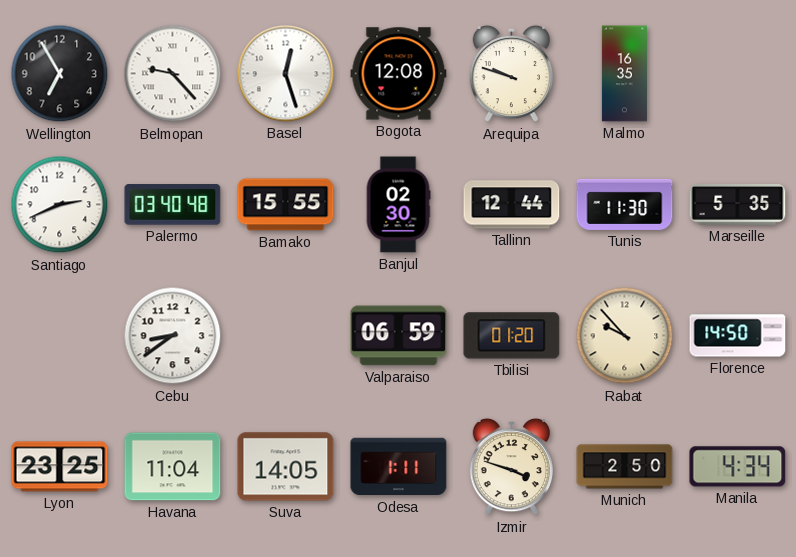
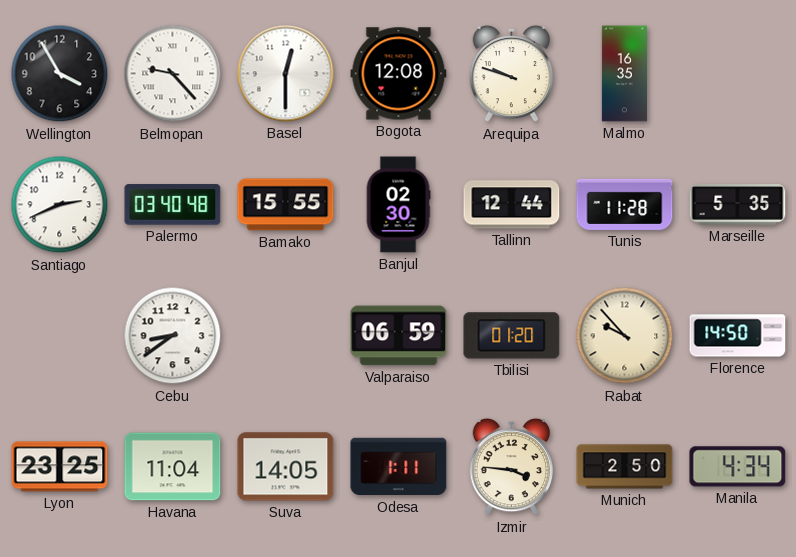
Wellington: 6:55 -> 3:55 (60, 74)
Basel: 12:27 -> 12:30 (286, 74)
Tunis: 11:30 -> 11:28 (625, 204)
Izmir: 3:48 -> 3:46 (511, 467)
